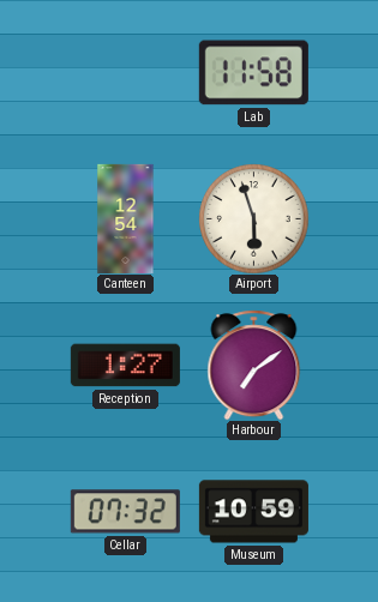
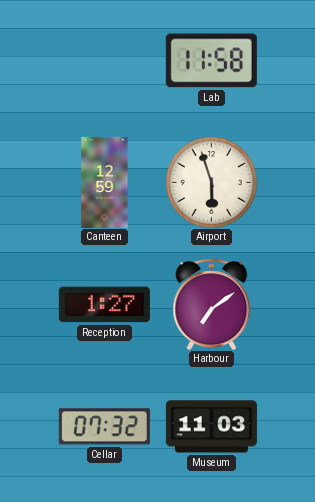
Canteen: 12:54 -> 12:59 (105, 182)
Museum: 10:59 -> 11:03 (211, 427)
